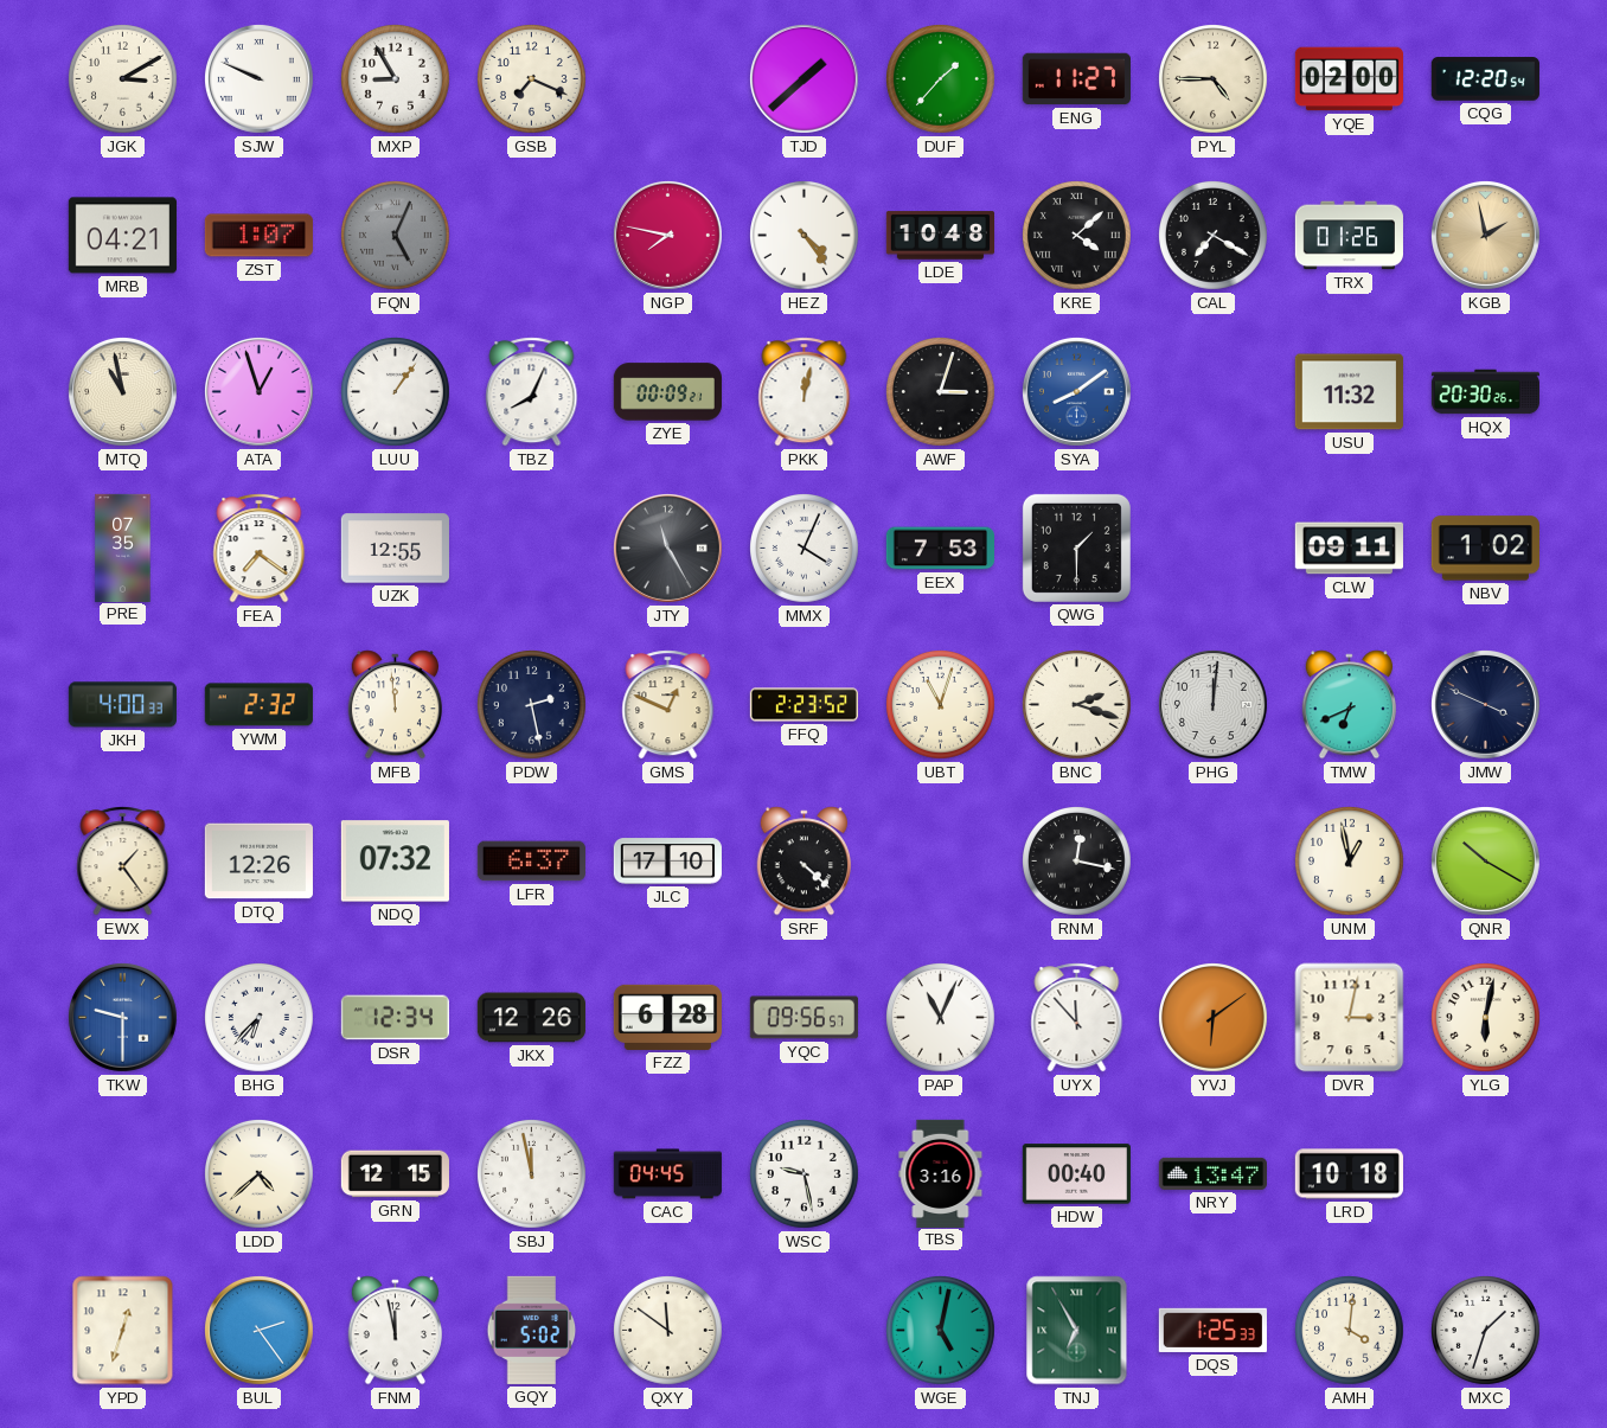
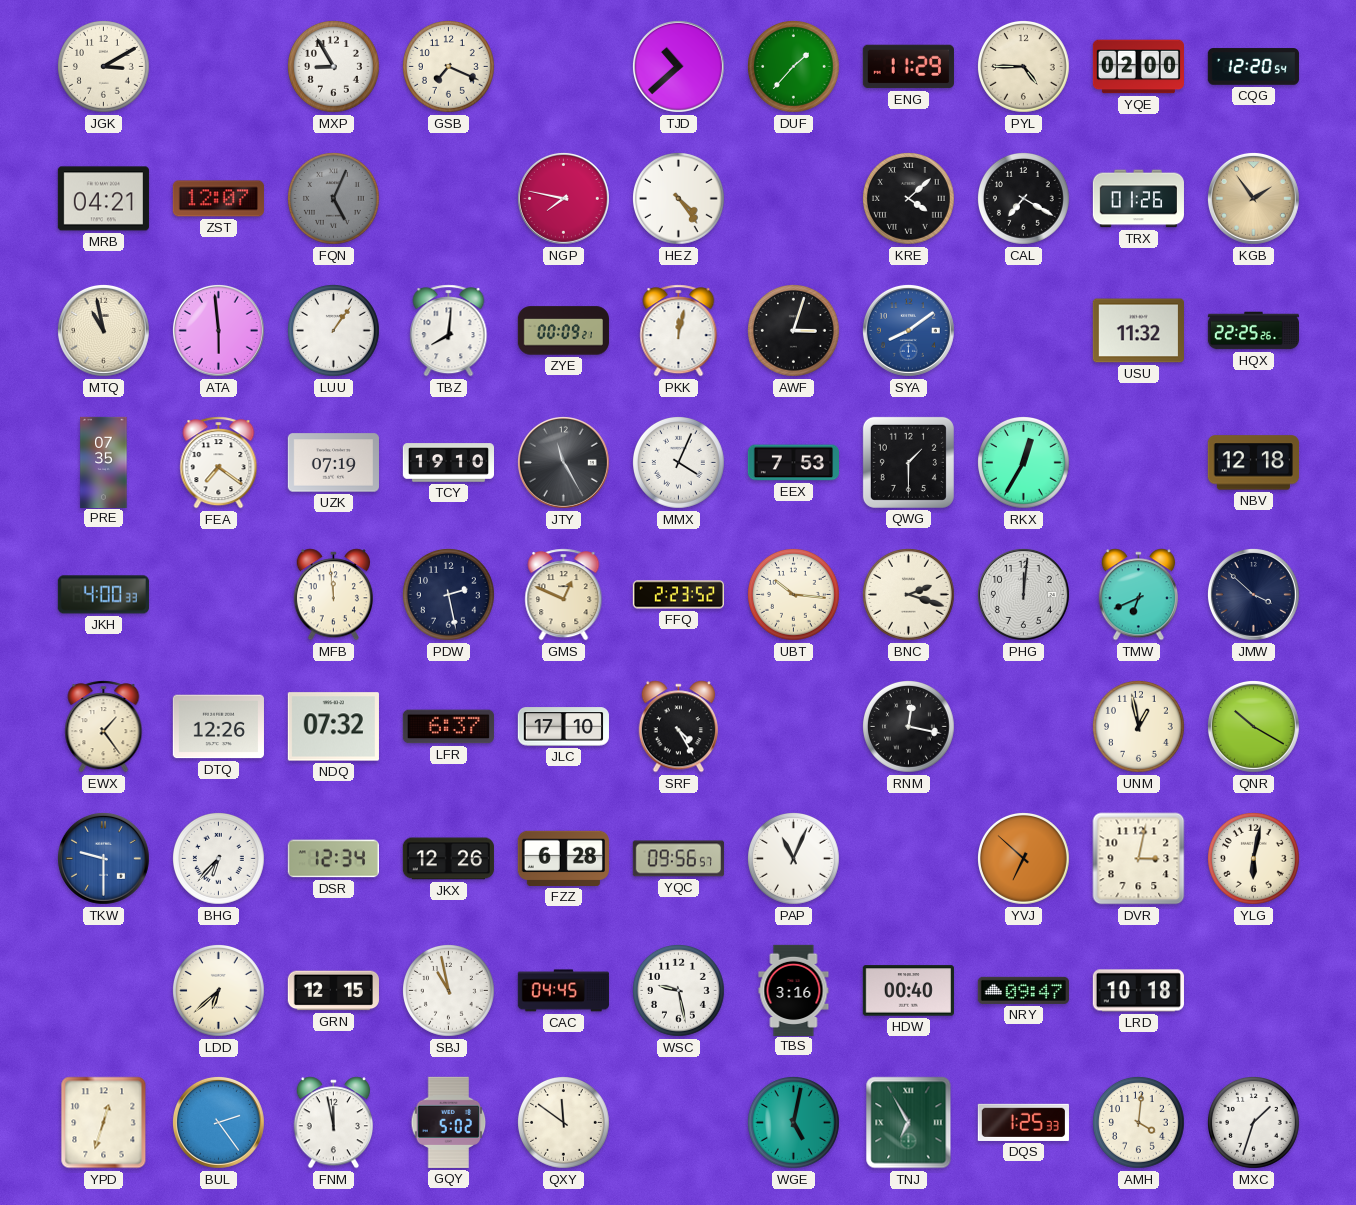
SJW: 9:49 -> none (258, 78)
TJD: 1:38 -> 10:38 (678, 66)
ENG: 11:27 -> 11:29 (908, 67)
ZST: 1:07 -> 12:07 (218, 199)
LDE: 10:48 -> none (940, 236)
KGB: 1:58 -> 1:54 (1253, 198)
ATA: 12:57 -> 5:59 (218, 330)
TBZ: 8:04 -> 8:01 (449, 331)
HQX: 20:30 -> 22:25 (1253, 331)
UZK: 12:55 -> 07:19 (333, 463)
TCY: none -> 19:10 (448, 463)
RKX: none -> 12:35 (1024, 463)
CLW: 09:11 -> none (1349, 549)
NBV: 1:02 -> 12:18 (1253, 463)
YWM: 2:32 -> none (258, 705)
UBT: 11:03 -> 10:16 (794, 595)
JMW: 3:49 -> 3:52 (1253, 594)
SRF: 4:22 -> 4:25 (678, 727)
UYX: 11:53 -> none (1077, 1018)
YVJ: 6:09 -> 6:52 (1024, 859)
LDD: 4:38 -> 6:38 (219, 991)
SBJ: 11:58 -> 10:58 (449, 991)
NRY: 13:47 -> 09:47 (1023, 990)
